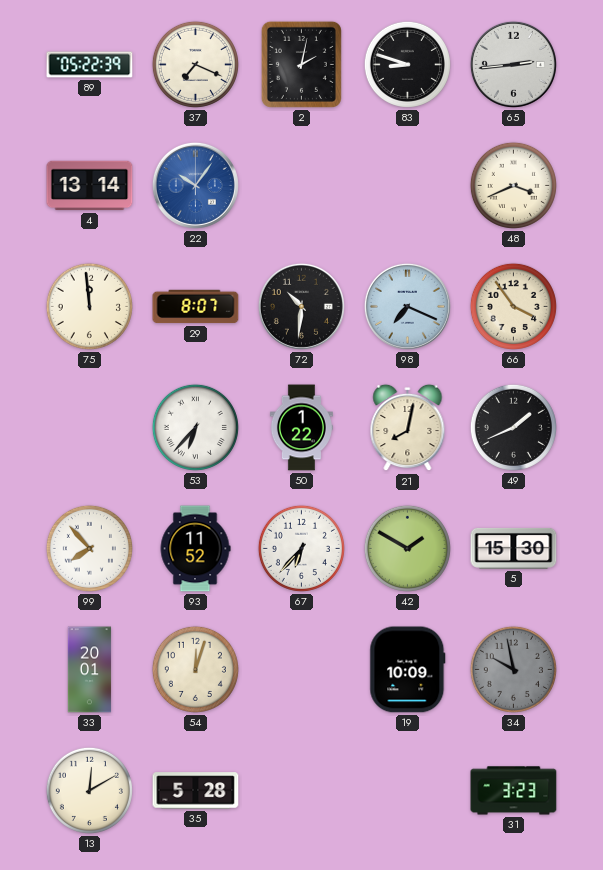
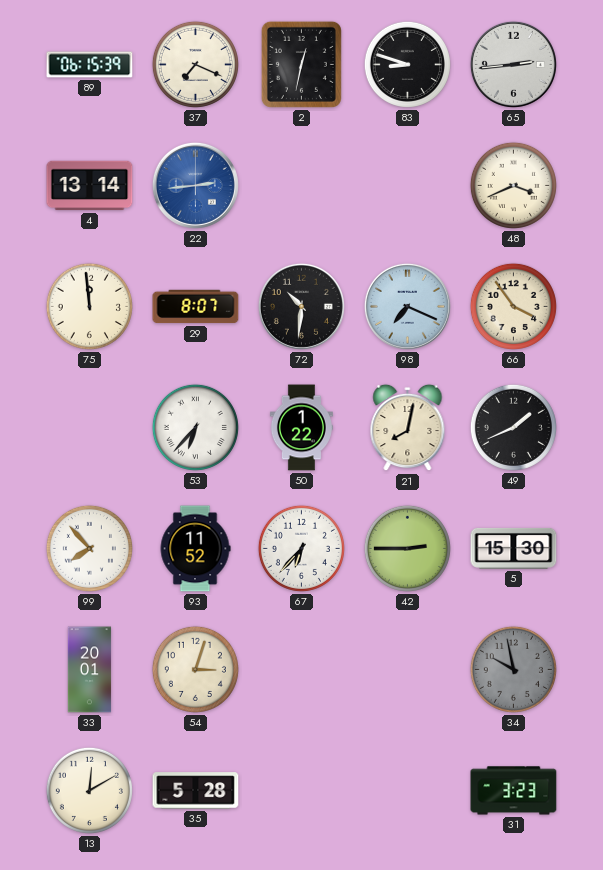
89: 05:22 -> 06:15 (90, 65)
2: 2:02 -> 12:32 (301, 64)
22: 10:06 -> 2:44 (195, 185)
42: 1:50 -> 2:45 (407, 548)
54: 12:03 -> 3:03 (195, 669)
19: 10:09 -> none (408, 670)
